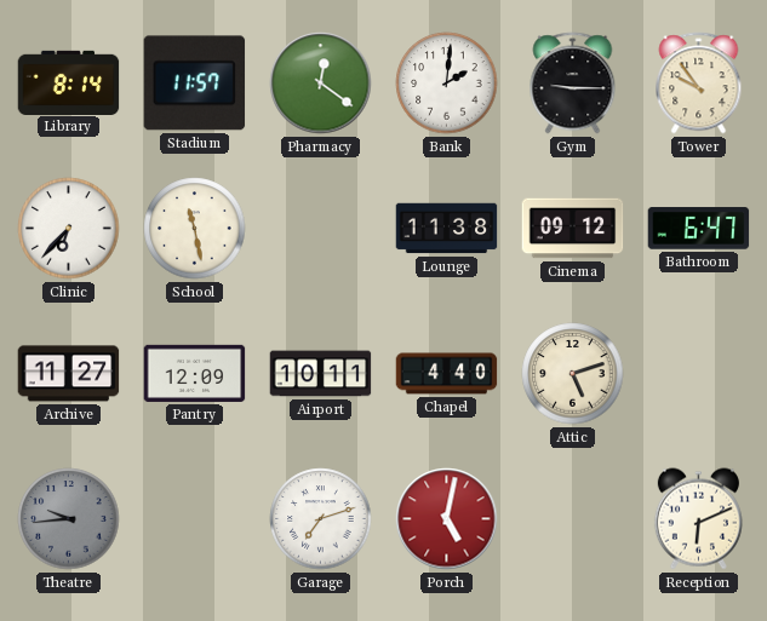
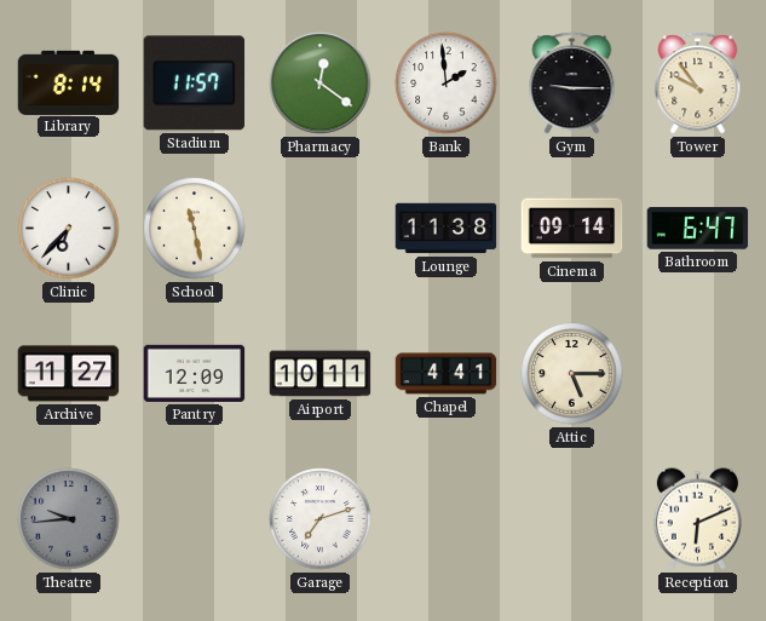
Bank: 2:01 -> 1:59 (447, 84)
Cinema: 09:12 -> 09:14 (572, 229)
Chapel: 4:40 -> 4:41 (447, 374)
Attic: 5:12 -> 5:15 (572, 374)
Porch: 5:02 -> none (447, 519)
